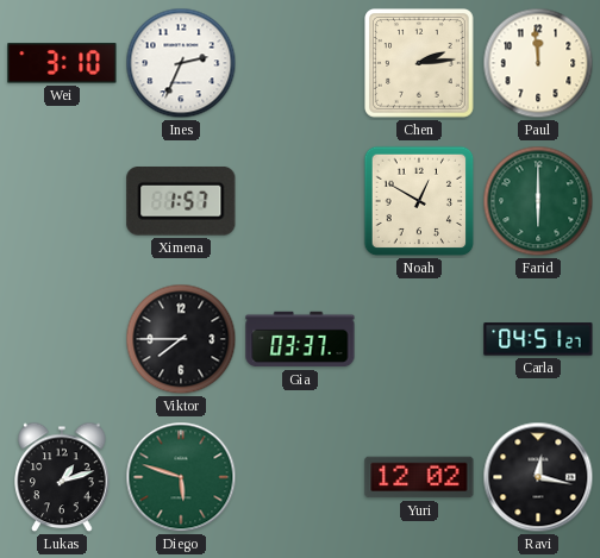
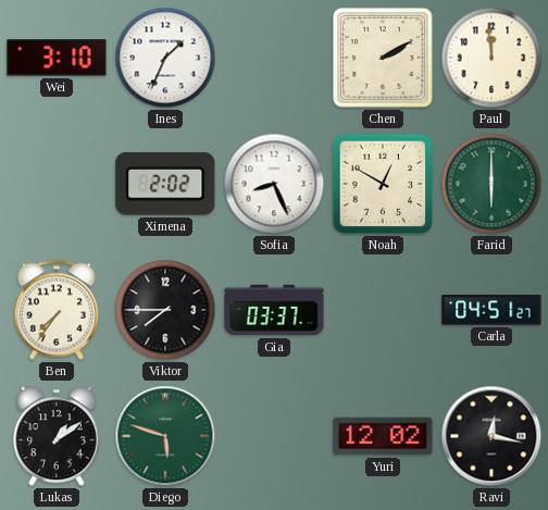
Ines: 2:34 -> 1:34 (165, 58)
Chen: 2:14 -> 2:10 (384, 59)
Ximena: 1:57 -> 2:02 (165, 184)
Sofia: none -> 8:26 (274, 184)
Ben: none -> 7:36 (57, 310)
Lukas: 1:12 -> 1:09 (57, 436)
